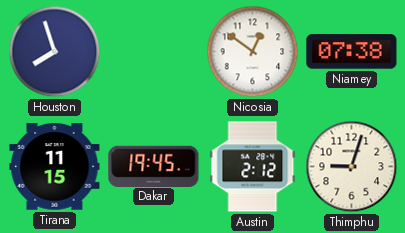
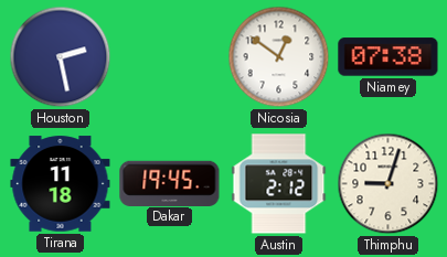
Houston: 7:57 -> 2:28 (61, 57)
Tirana: 11:15 -> 11:18 (61, 184)
